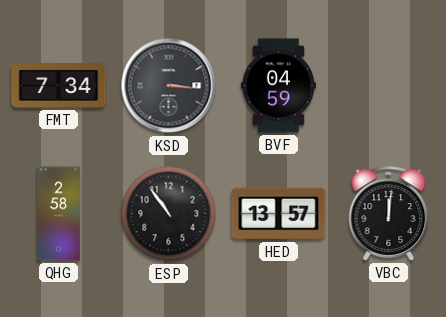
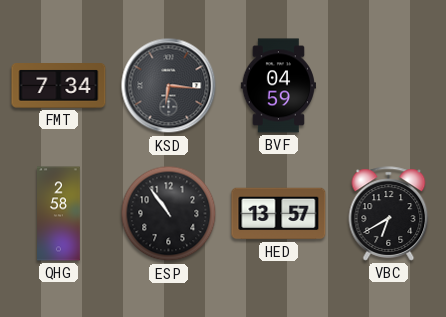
KSD: 3:16 -> 6:16 (169, 86)
VBC: 12:01 -> 6:40 (389, 214)
